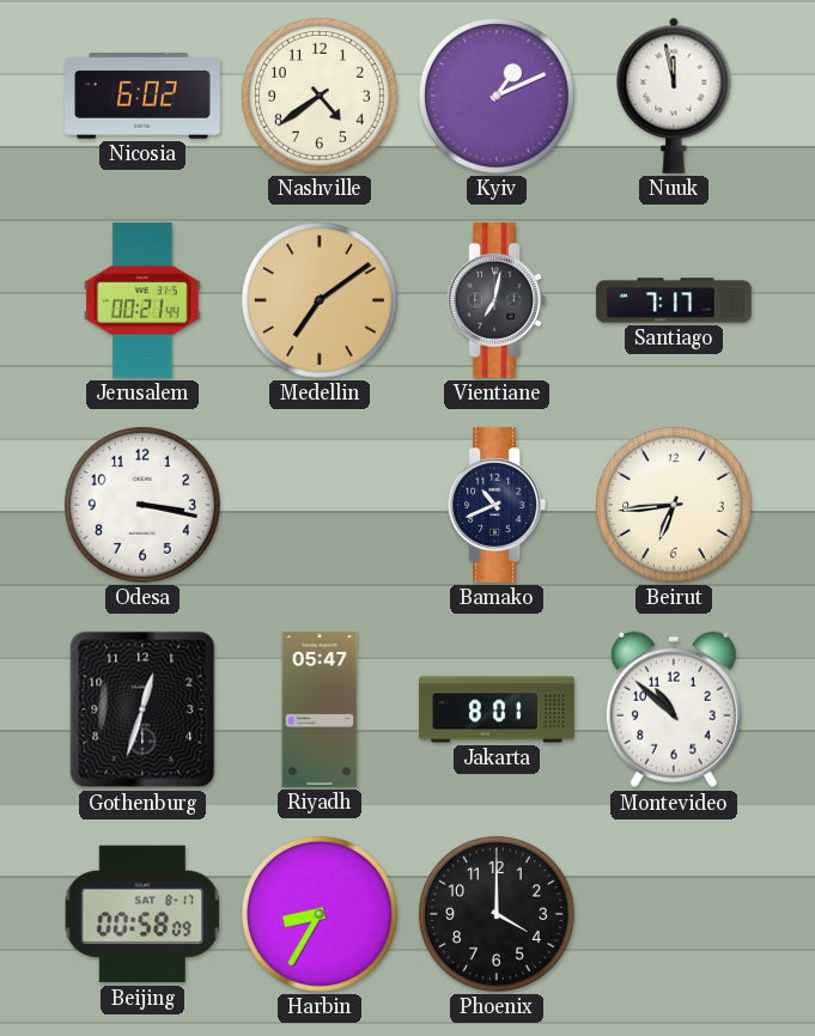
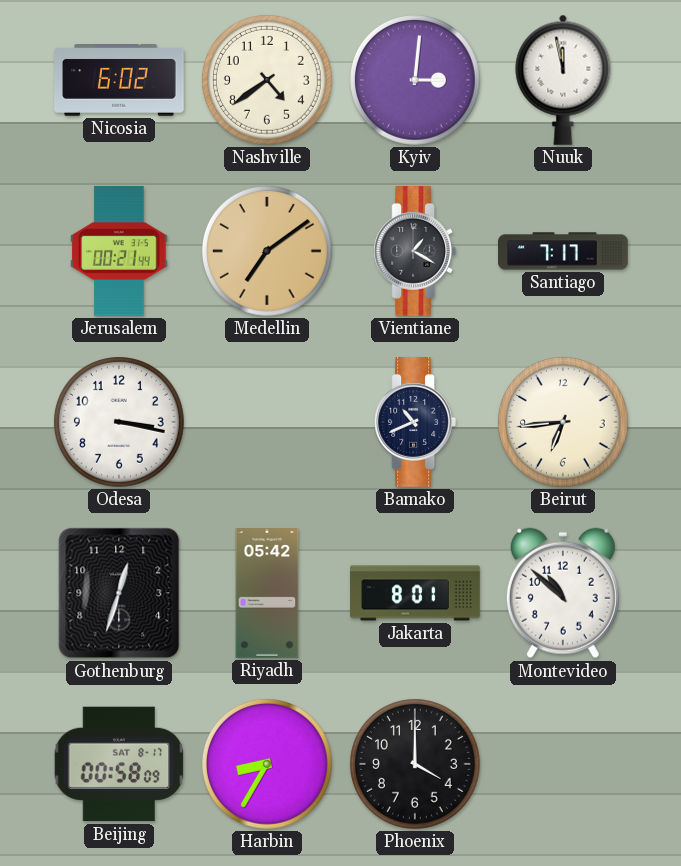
Kyiv: 1:11 -> 3:01 (415, 80)
Vientiane: 7:02 -> 1:20 (414, 252)
Riyadh: 05:47 -> 05:42 (267, 593)
